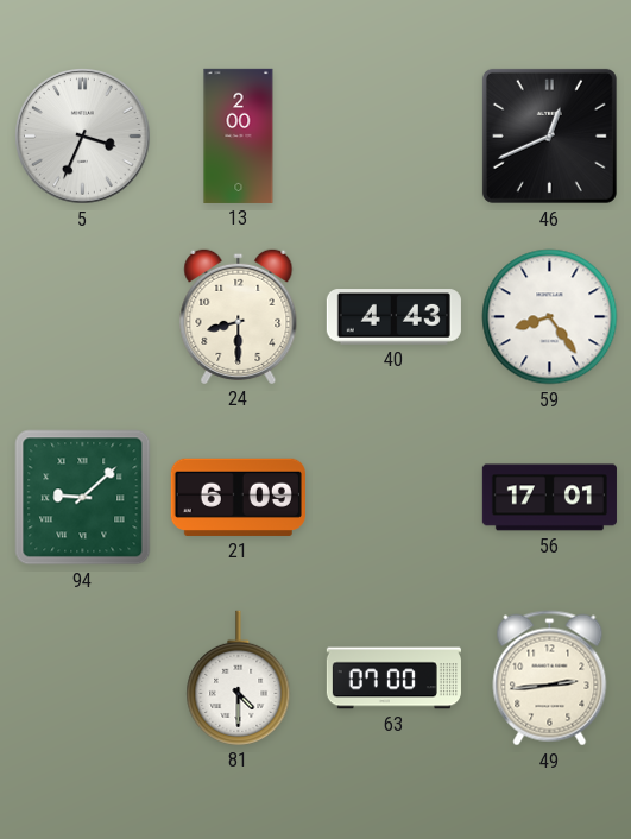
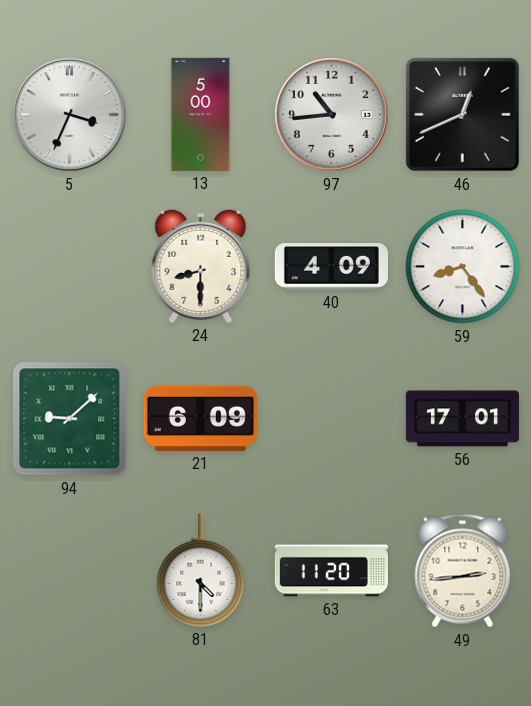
13: 2:00 -> 5:00 (201, 114)
97: none -> 10:44 (332, 115)
40: 4:43 -> 4:09 (331, 267)
63: 07:00 -> 11:20 (331, 571)
